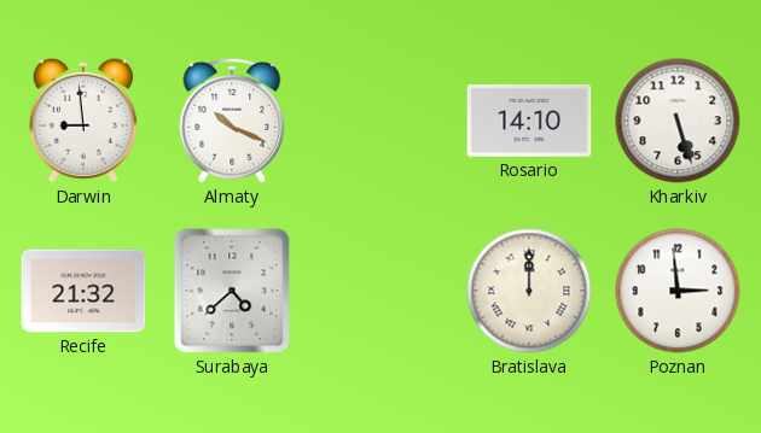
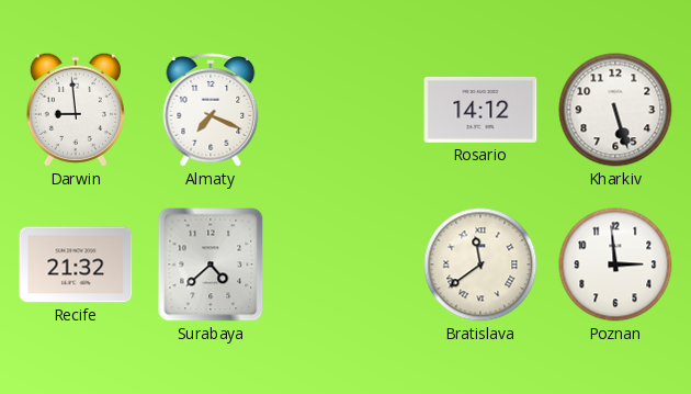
Almaty: 10:19 -> 7:19 (211, 110)
Rosario: 14:10 -> 14:12 (480, 110)
Bratislava: 12:00 -> 11:39 (480, 264)
